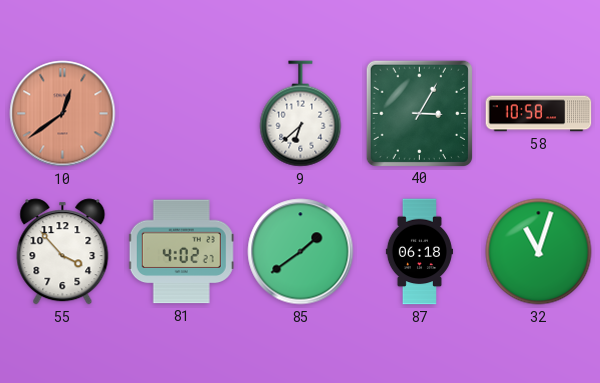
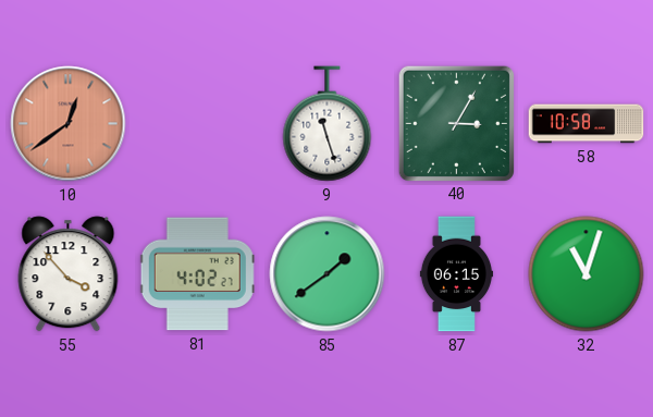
9: 6:38 -> 11:27 (328, 124)
87: 06:18 -> 06:15 (456, 274)
